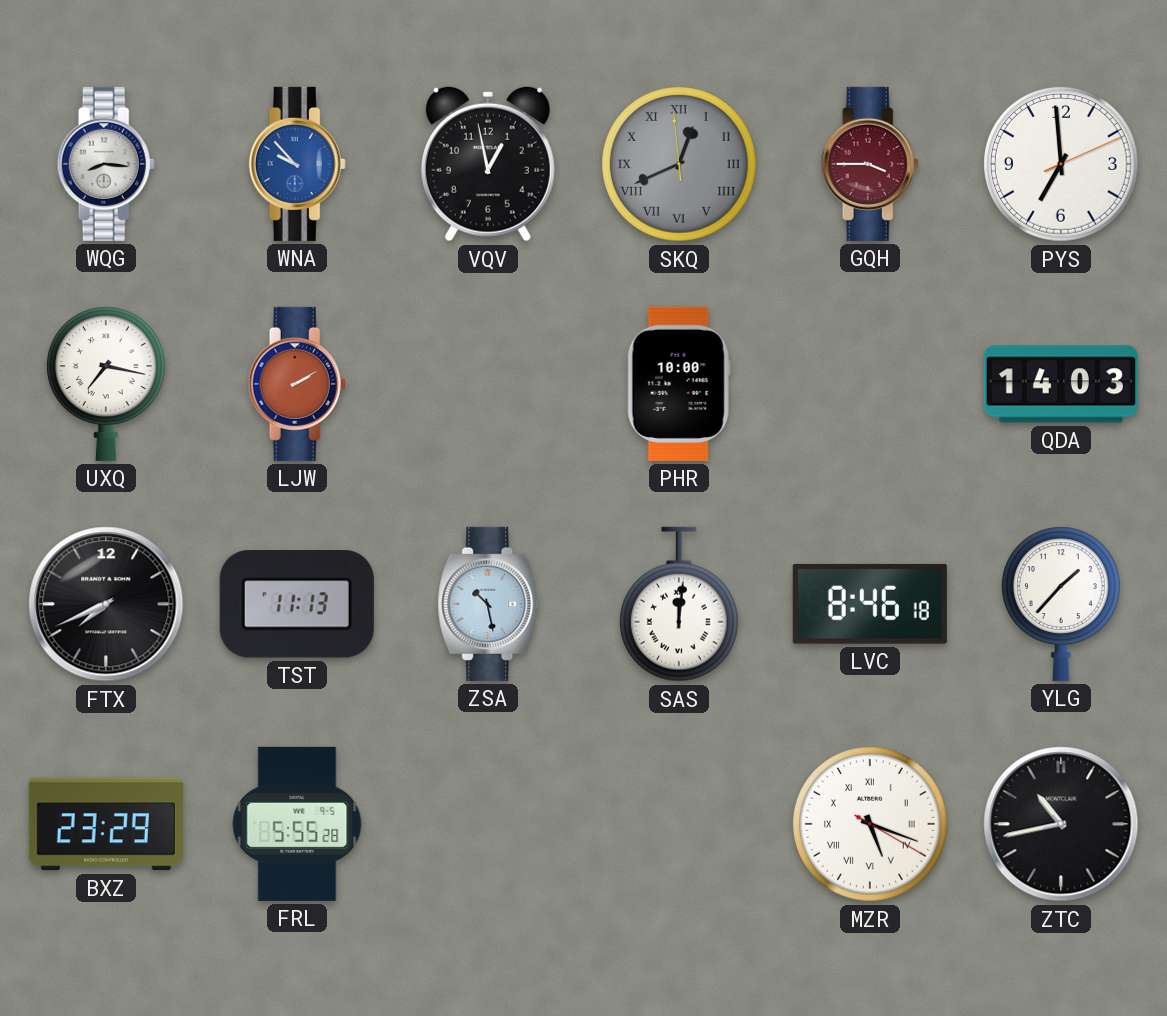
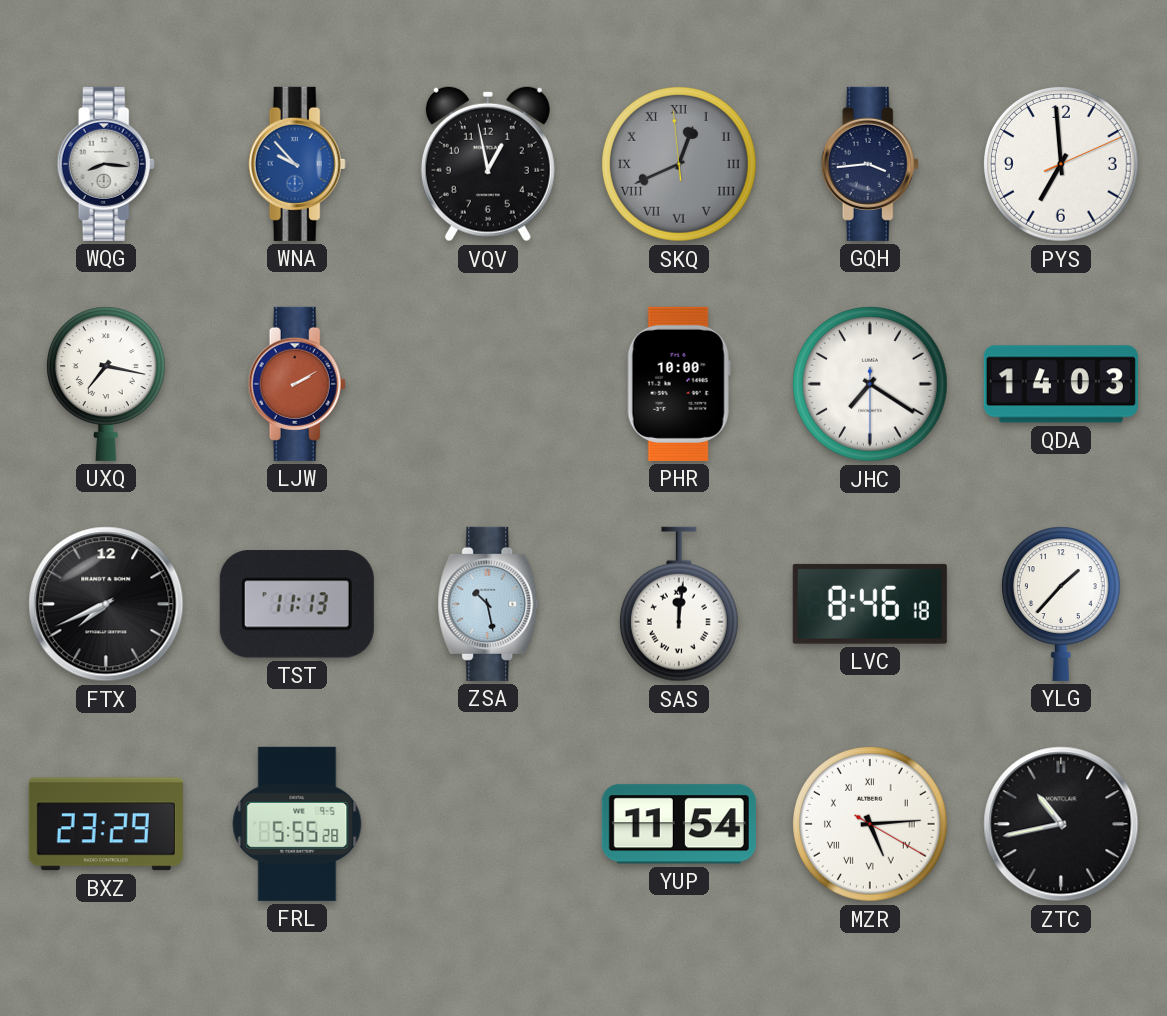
GQH: 3:45 -> 3:44 (870, 164)
GQH dial: burgundy -> navy (870, 164)
JHC: none -> 7:20 (871, 385)
YUP: none -> 11:54 (679, 824)
MZR: 5:18 -> 5:14 (871, 825)
